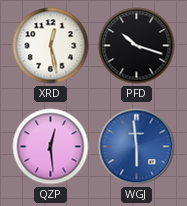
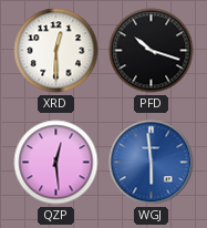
XRD: 12:28 -> 12:30 (56, 51)
